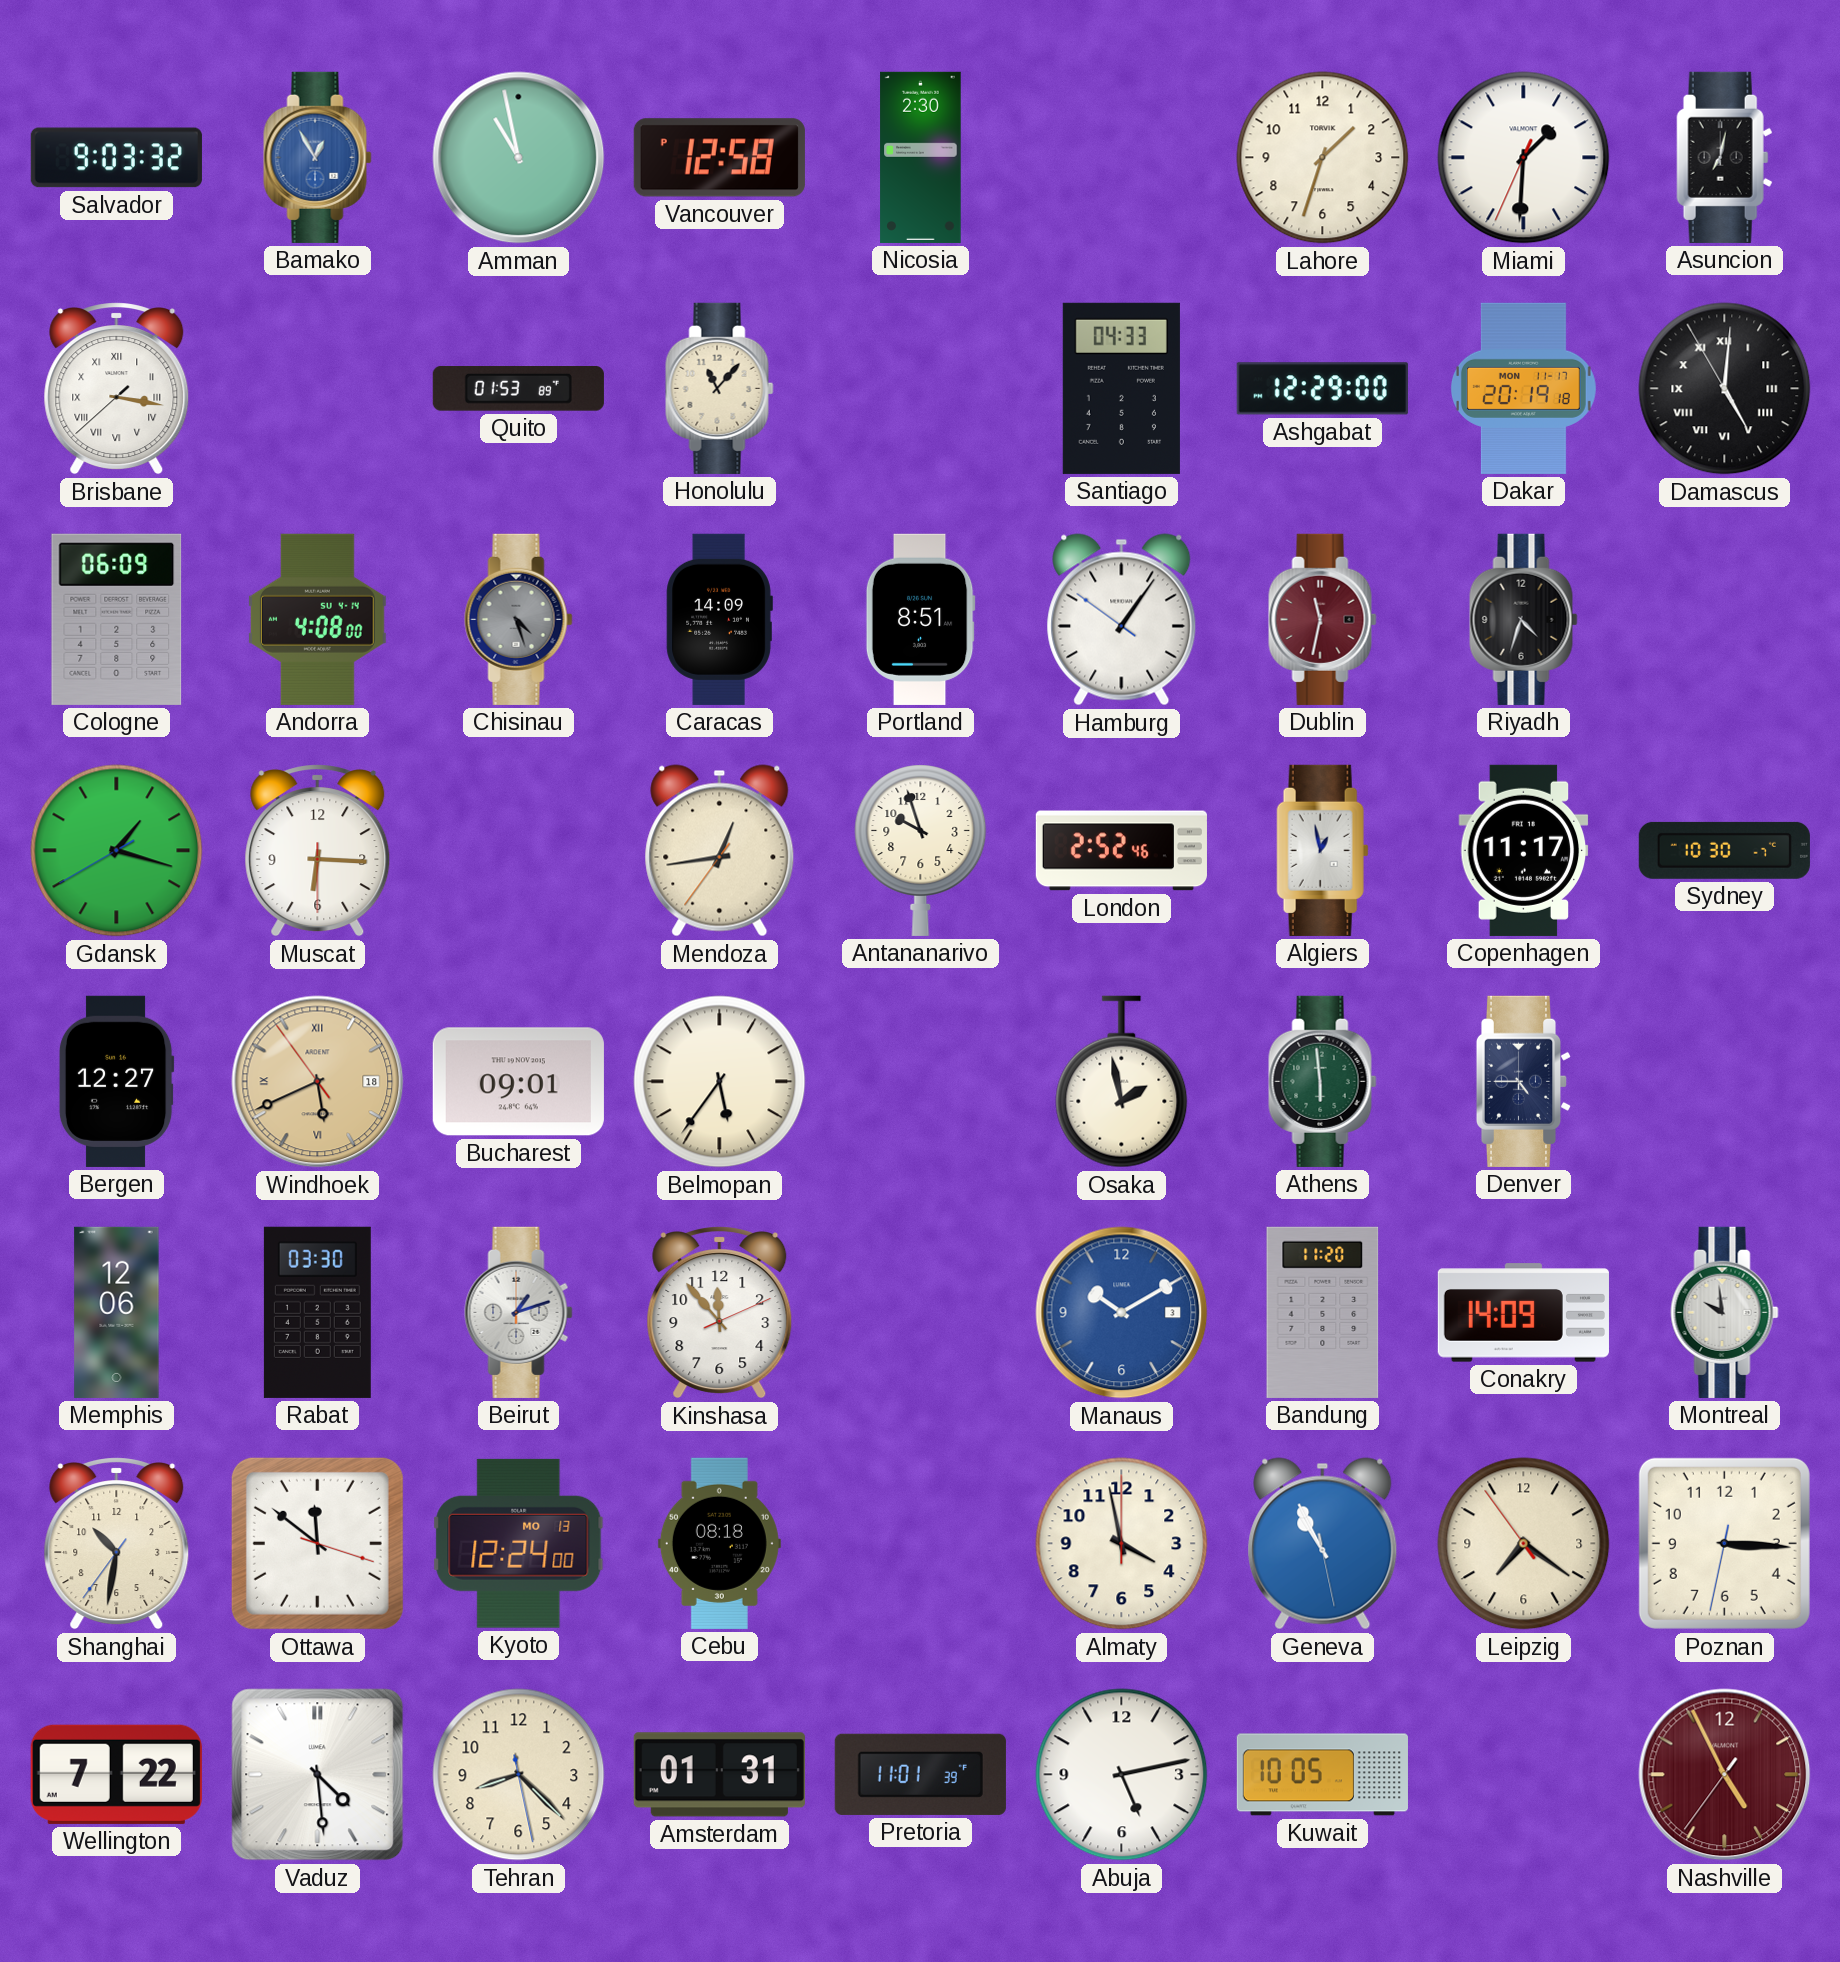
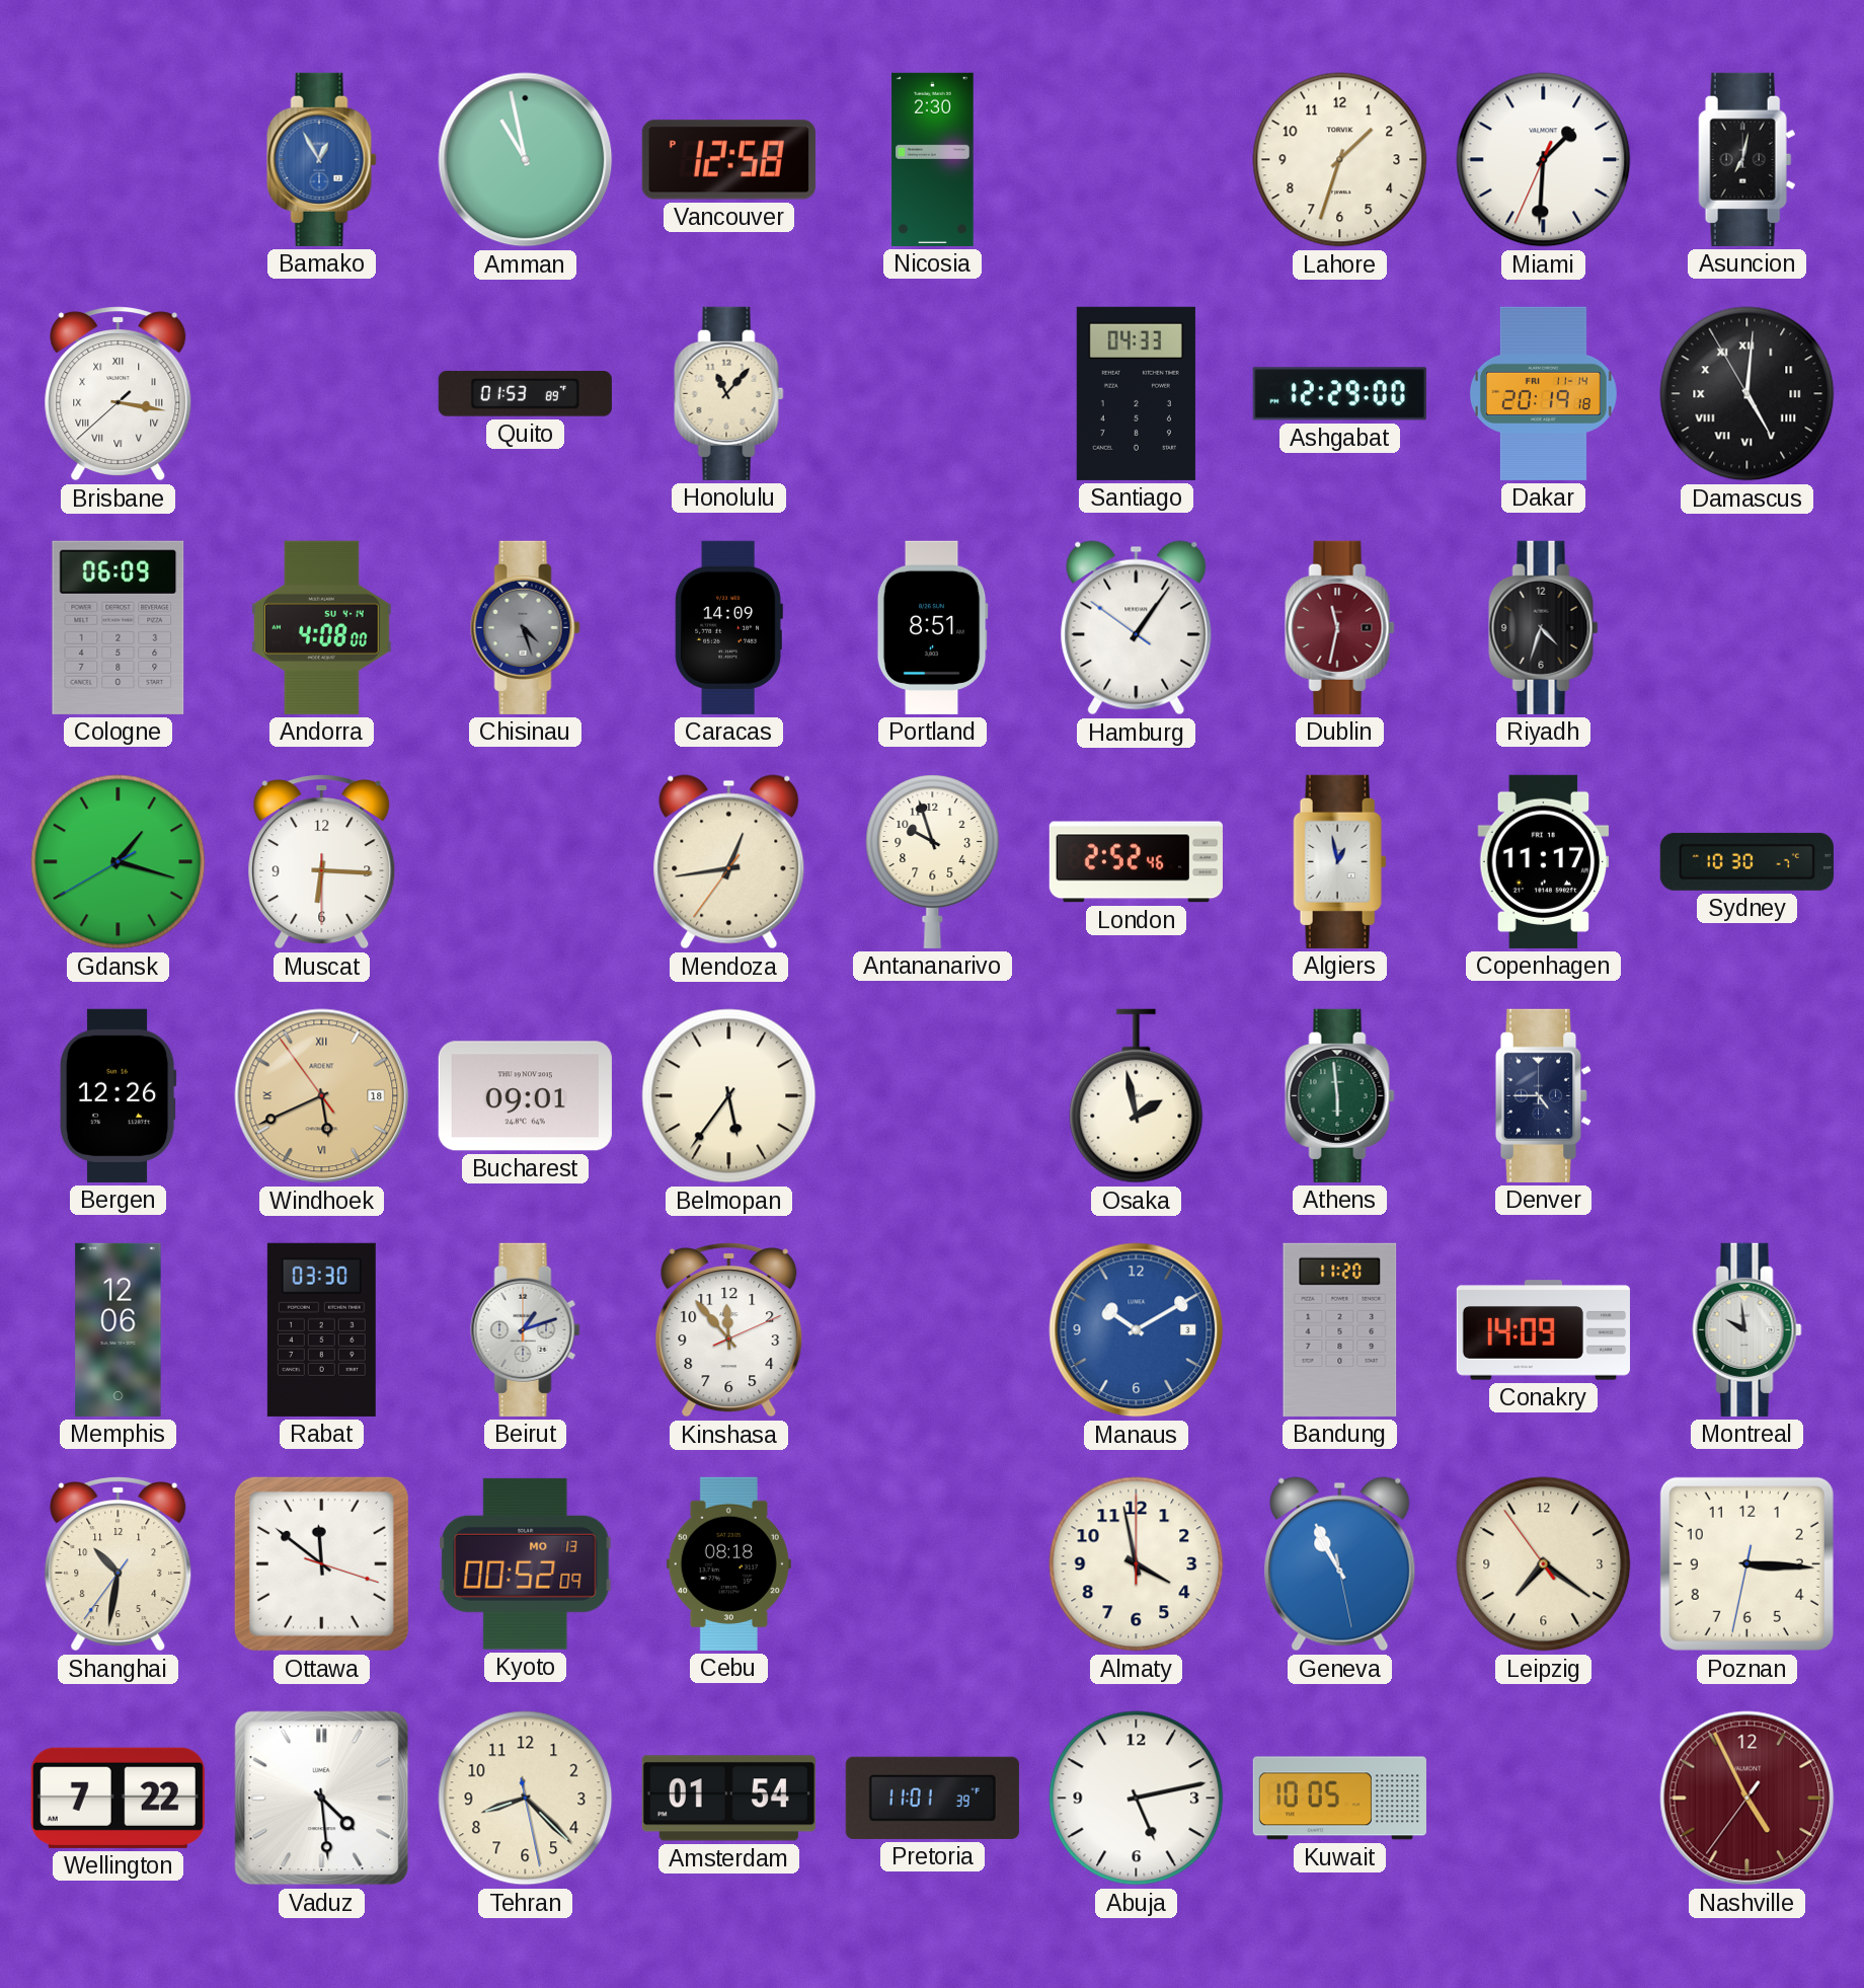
Salvador: 9:03 -> none (116, 158)
Dakar date: MON 11-17 -> FRI 11-14 (1543, 393)
Bergen: 12:27 -> 12:26 (118, 1095)
Kyoto: 12:24 -> 00:52 (526, 1563)
Amsterdam: 01:31 -> 01:54 (728, 1799)
